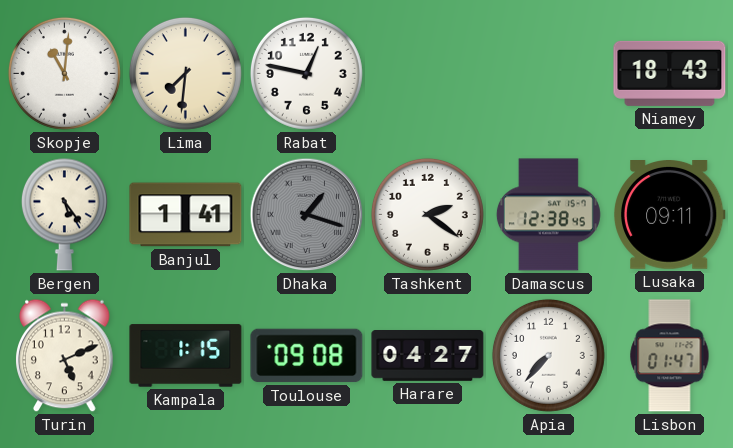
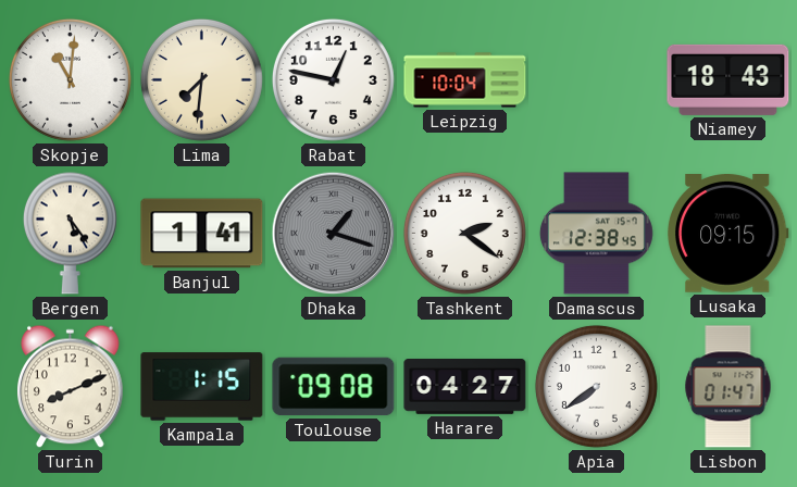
Leipzig: none -> 10:04 (465, 80)
Lusaka: 09:11 -> 09:15 (727, 234)
Turin: 5:11 -> 8:11 (71, 387)
Apia: 7:37 -> 7:39 (596, 386)
